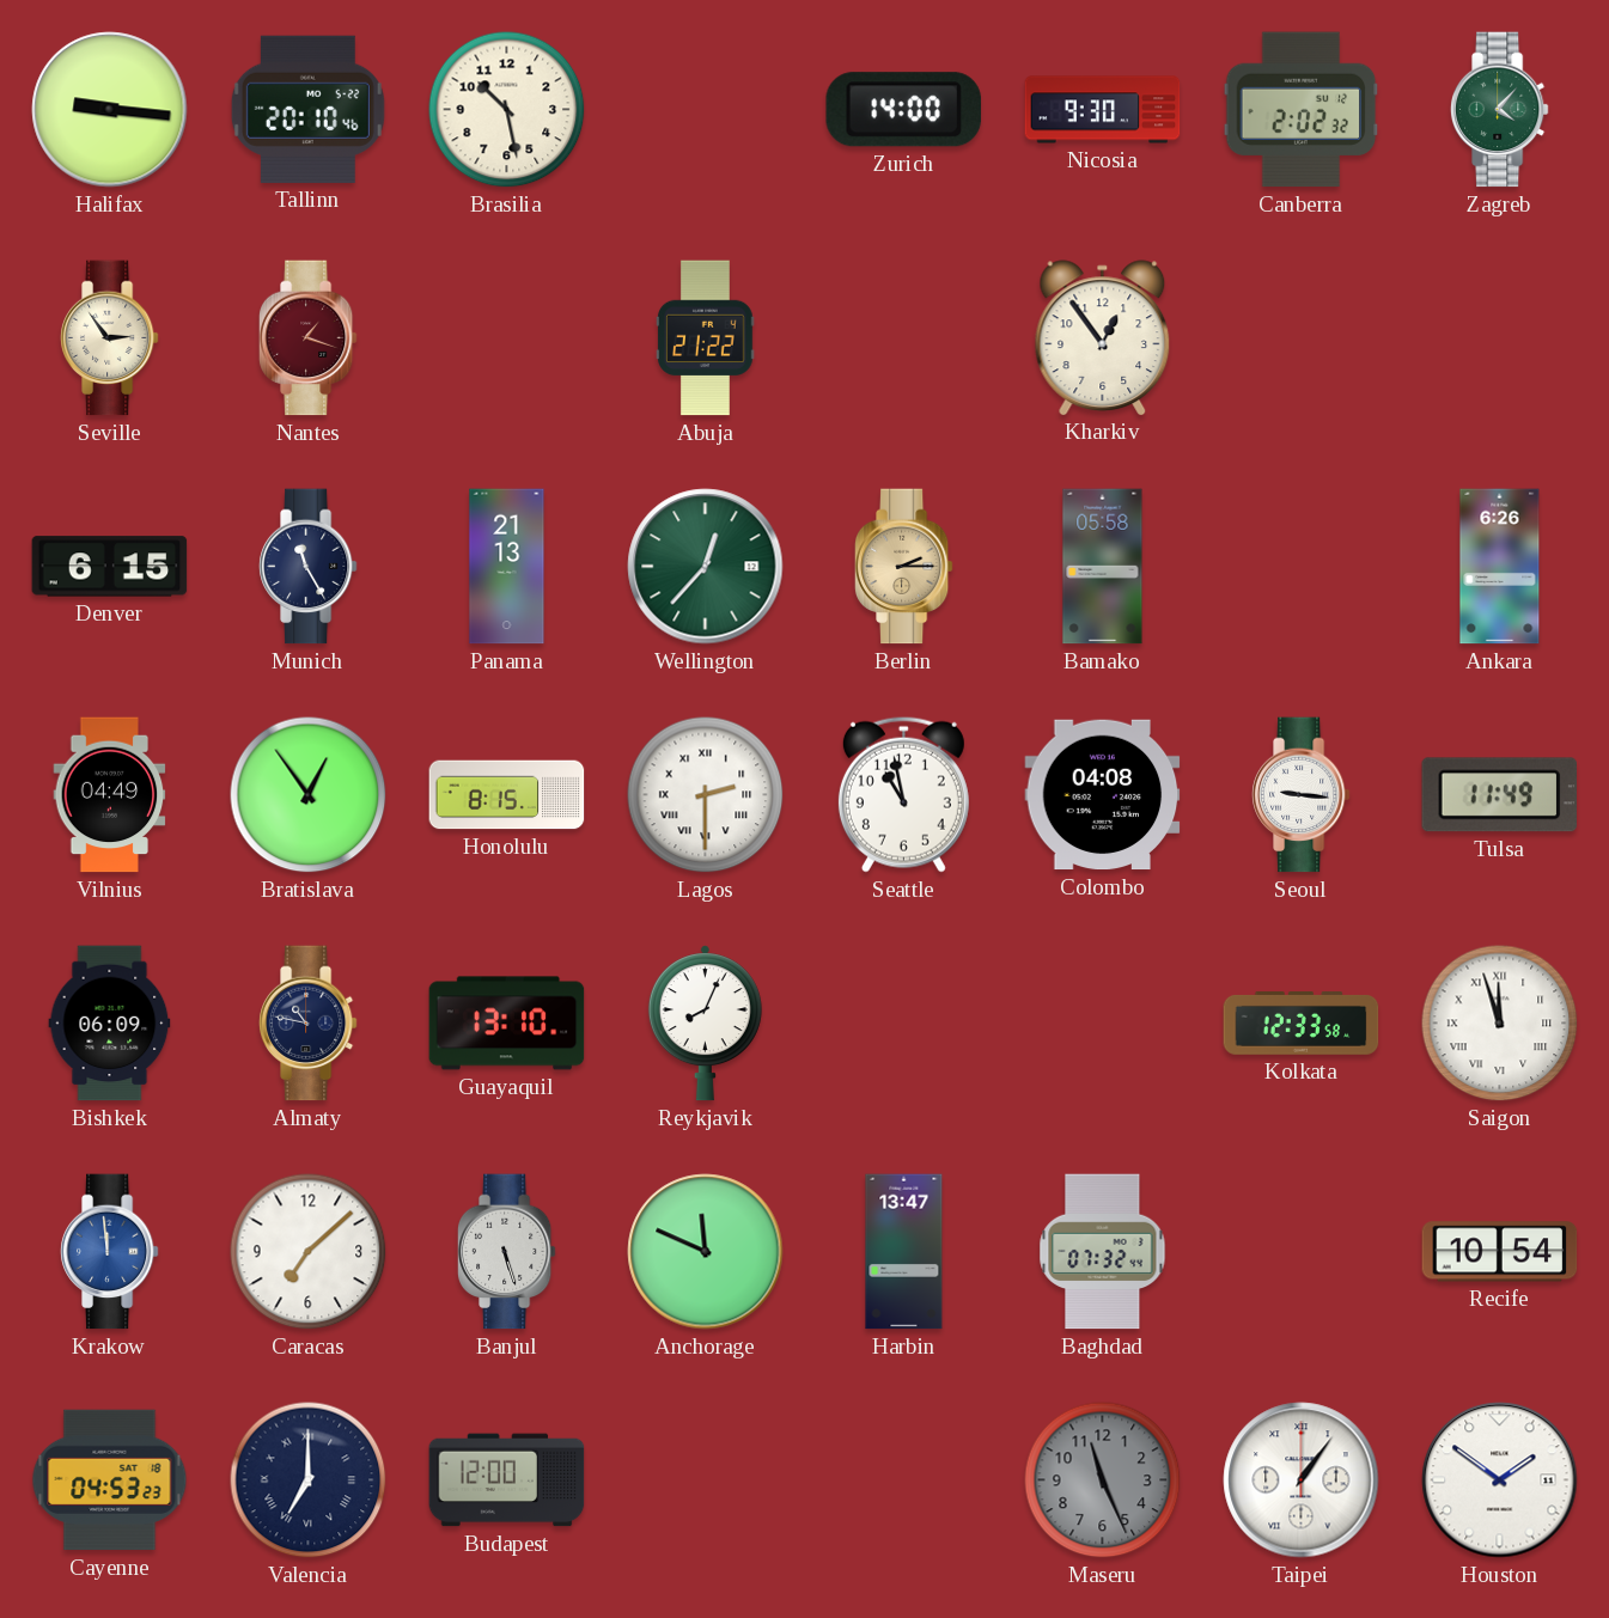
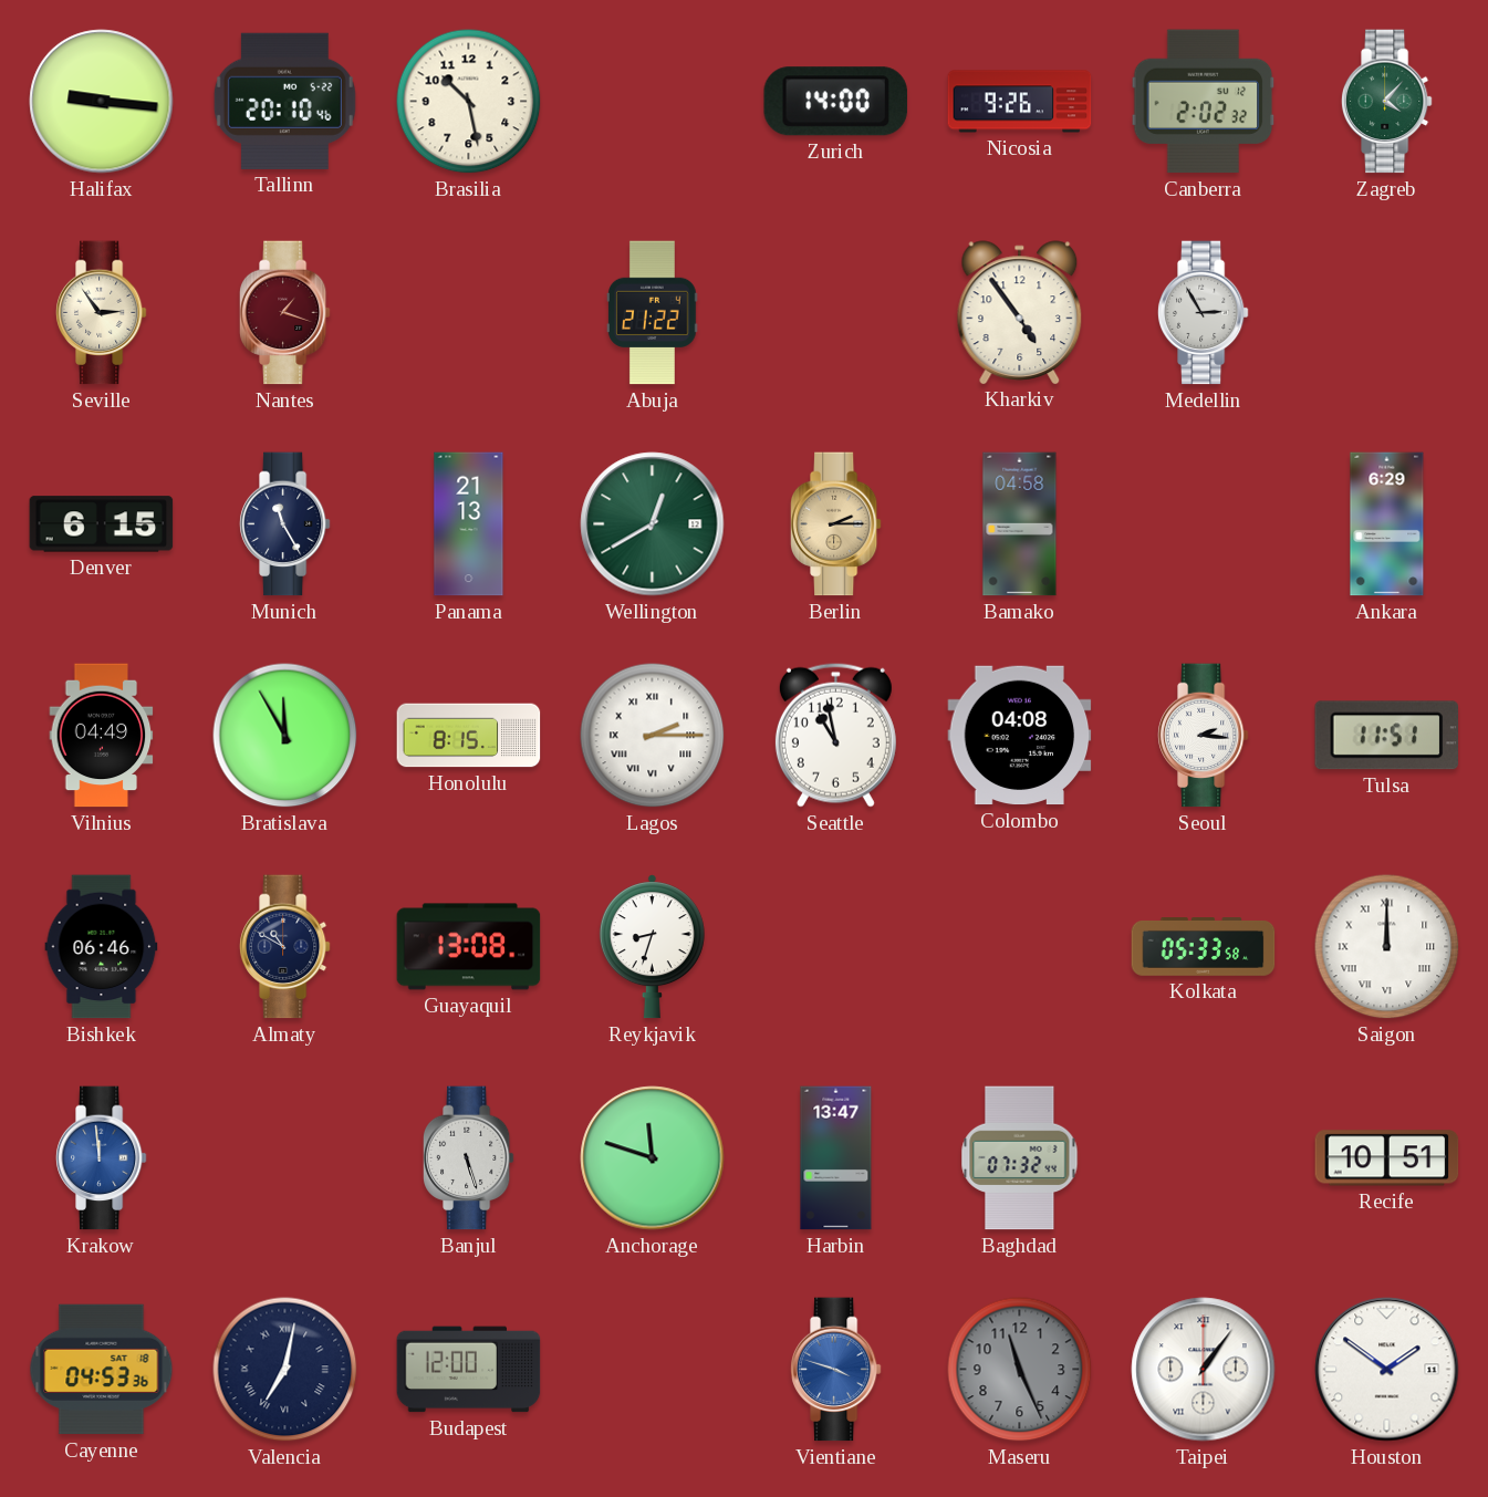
Nicosia: 9:30 -> 9:26 (1020, 102)
Kharkiv: 12:54 -> 4:54 (1020, 312)
Medellin: none -> 2:55 (1203, 313)
Wellington: 12:37 -> 12:40 (653, 524)
Bamako: 05:58 -> 04:58 (1020, 524)
Ankara: 6:26 -> 6:29 (1387, 524)
Bratislava: 12:54 -> 11:55 (285, 736)
Lagos: 2:30 -> 2:15 (653, 736)
Seoul: 9:16 -> 2:16 (1203, 736)
Tulsa: 11:49 -> 11:51 (1386, 736)
Bishkek: 06:09 -> 06:46 (102, 947)
Almaty: 10:47 -> 10:50 (284, 947)
Guayaquil: 13:10 -> 13:08 (469, 947)
Reykjavik: 8:04 -> 8:33 (652, 947)
Kolkata: 12:33 -> 05:33 (1204, 947)
Saigon: 11:57 -> 12:00 (1387, 947)
Caracas: 7:08 -> none (309, 1252)
Anchorage: 11:49 -> 11:48 (653, 1158)
Recife: 10:54 -> 10:51 (1387, 1158)
Cayenne: 04:53:23 -> 04:53:36 (102, 1370)
Valencia: 7:00 -> 7:02 (285, 1370)
Vientiane: none -> 3:48 (835, 1370)
